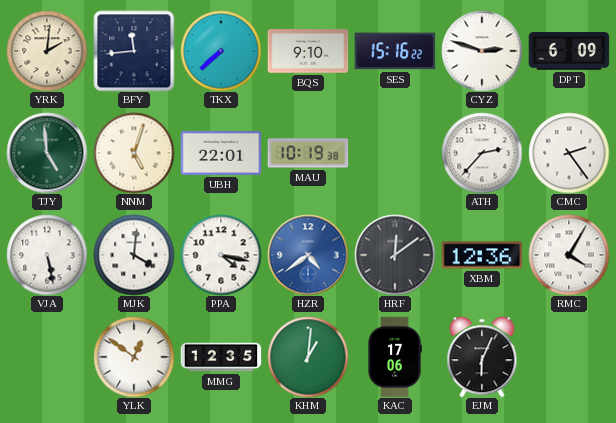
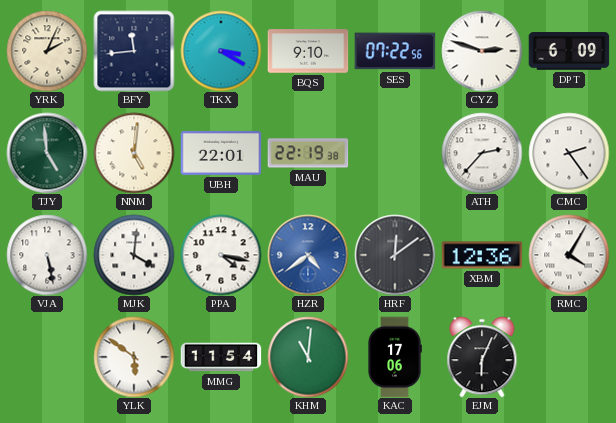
YRK: 2:01 -> 2:04 (47, 51)
TKX: 7:38 -> 3:20 (221, 51)
SES: 15:16 -> 07:22 (395, 51)
NNM: 5:03 -> 5:01 (134, 153)
MAU: 10:19 -> 22:19 (308, 153)
YLK: 12:51 -> 5:51 (134, 357)
MMG: 12:35 -> 11:54 (221, 357)
KHM: 1:01 -> 11:01 (308, 357)
